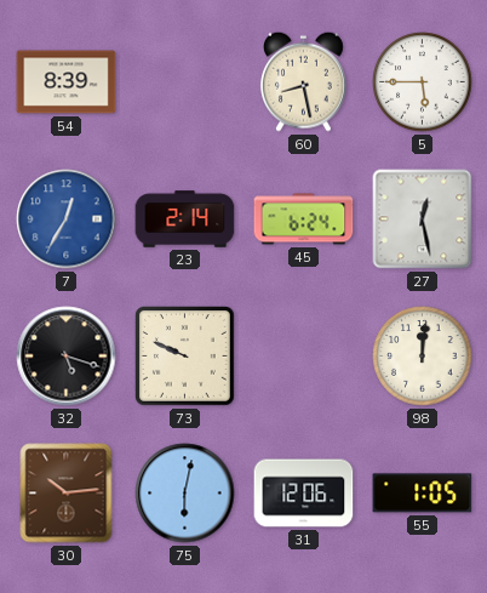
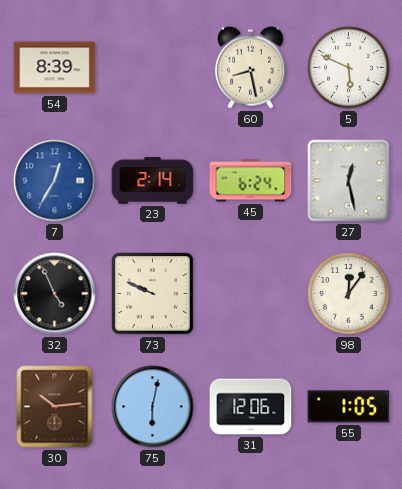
5: 5:45 -> 5:49 (349, 68)
32: 5:18 -> 4:56 (55, 294)
98: 12:01 -> 12:06 (349, 294)
